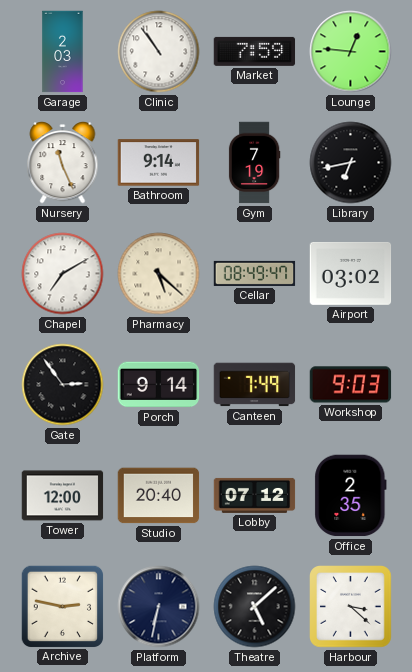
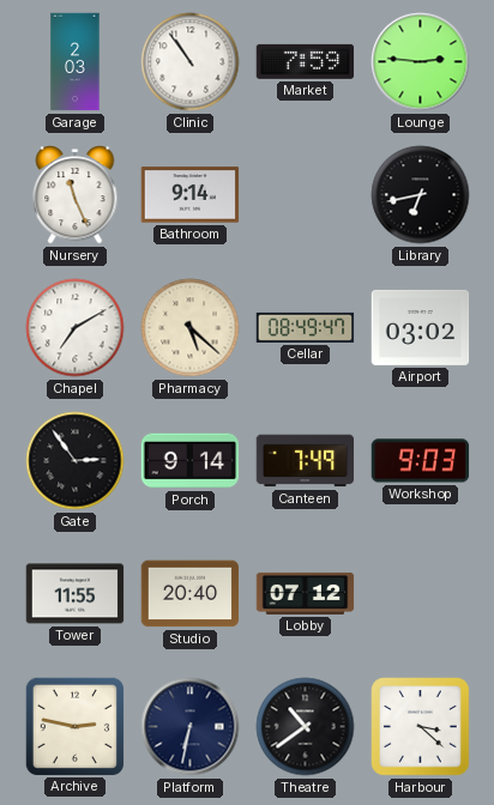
Lounge: 12:46 -> 2:46 (421, 62)
Gym: 7:19 -> none (254, 163)
Tower: 12:00 -> 11:55 (76, 594)
Office: 2:35 -> none (351, 496)
Theatre: 5:08 -> 10:39 (306, 727)
